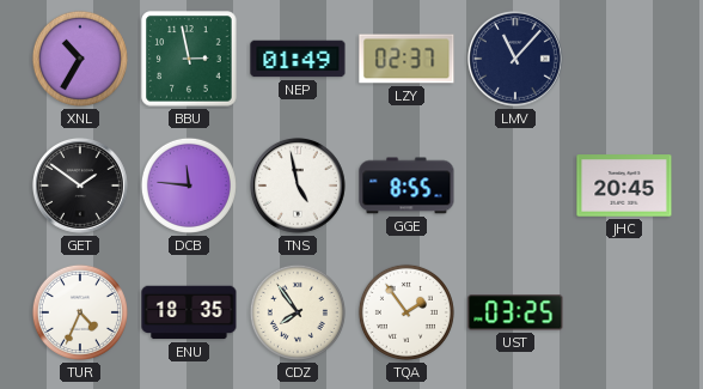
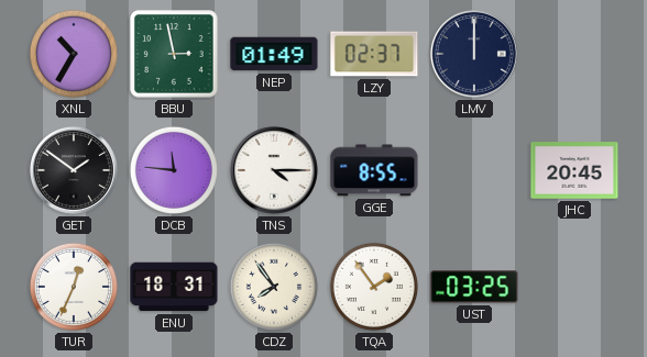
LMV: 11:07 -> 12:00 (474, 54)
TNS: 4:58 -> 4:15 (274, 170)
TUR: 4:34 -> 12:34 (74, 287)
ENU: 18:35 -> 18:31 (174, 287)
